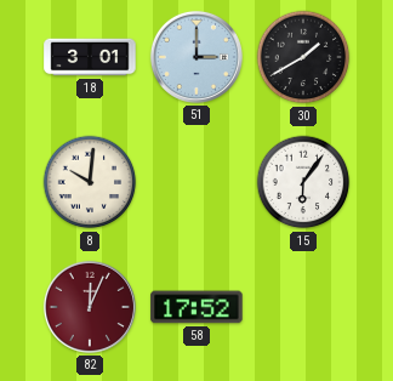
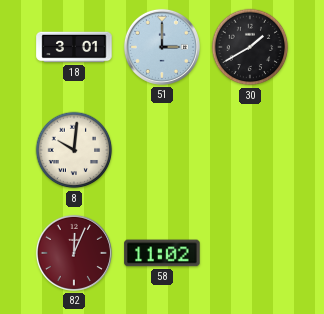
15: 6:06 -> none (303, 182)
58: 17:52 -> 11:02 (162, 253)
